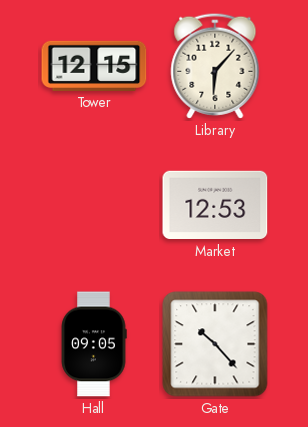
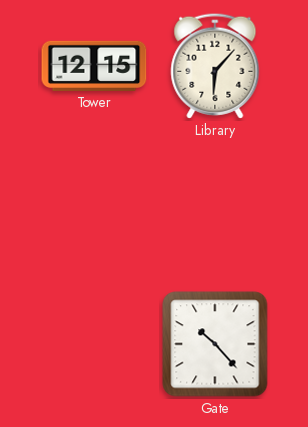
Market: 12:53 -> none (215, 205)
Hall: 09:05 -> none (94, 344)
